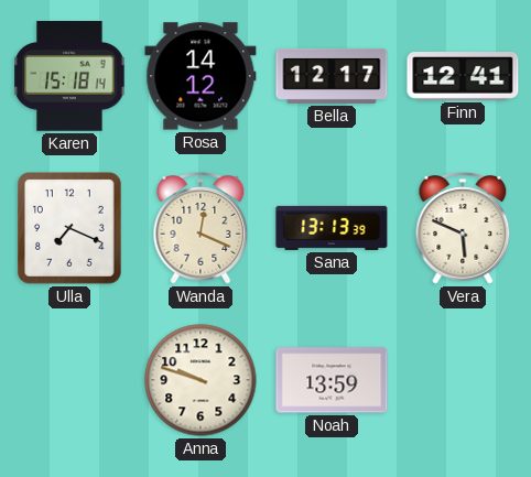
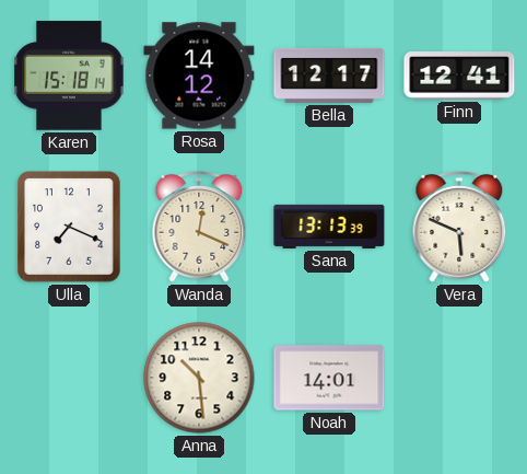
Anna: 9:48 -> 10:29 (199, 378)
Noah: 13:59 -> 14:01 (329, 378)
